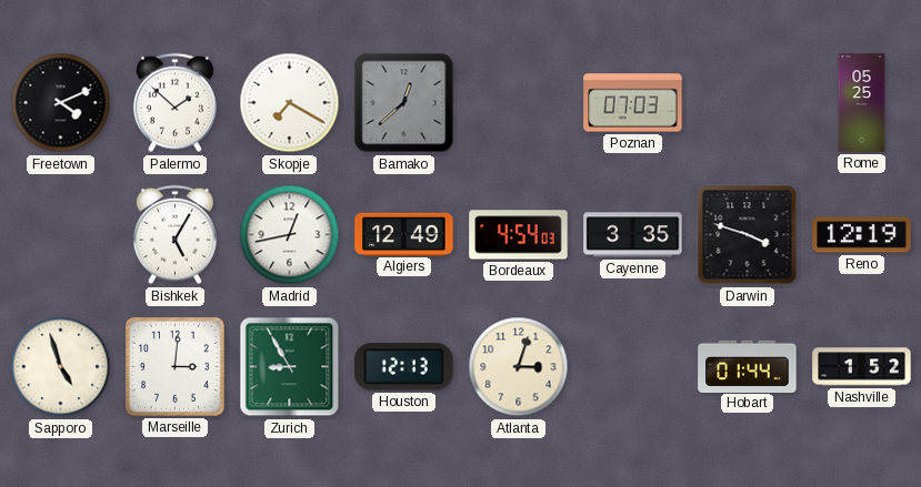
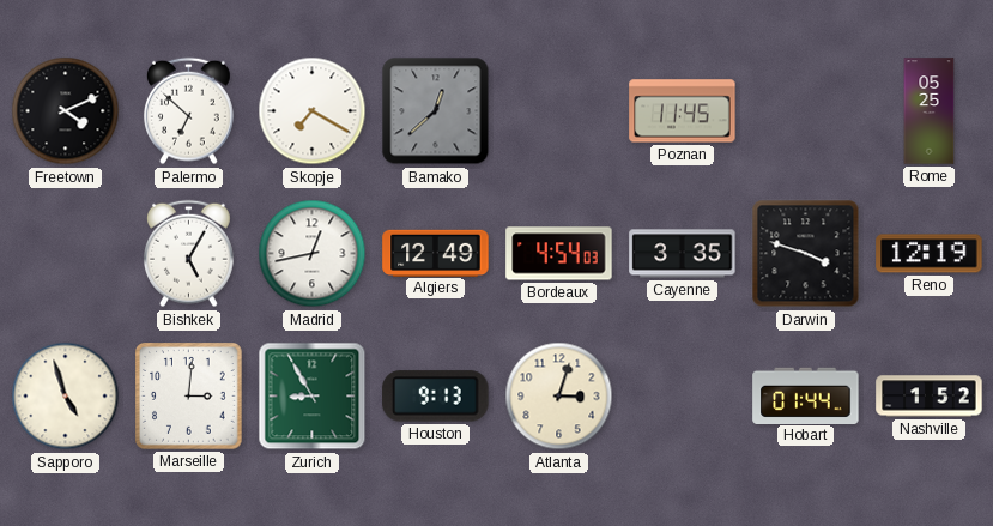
Palermo: 1:52 -> 6:52 (188, 111)
Poznan: 07:03 -> 11:45 (683, 111)
Houston: 12:13 -> 9:13 (436, 397)
